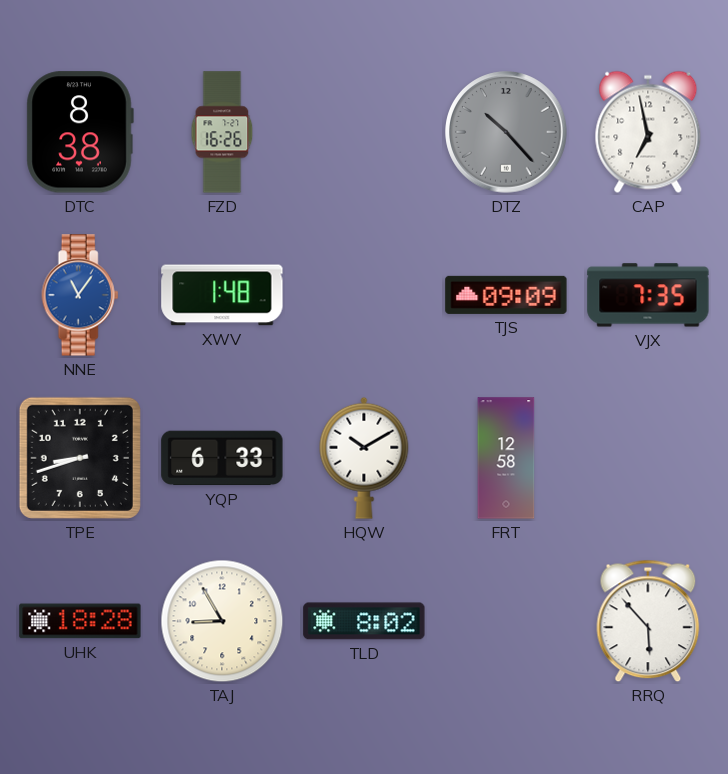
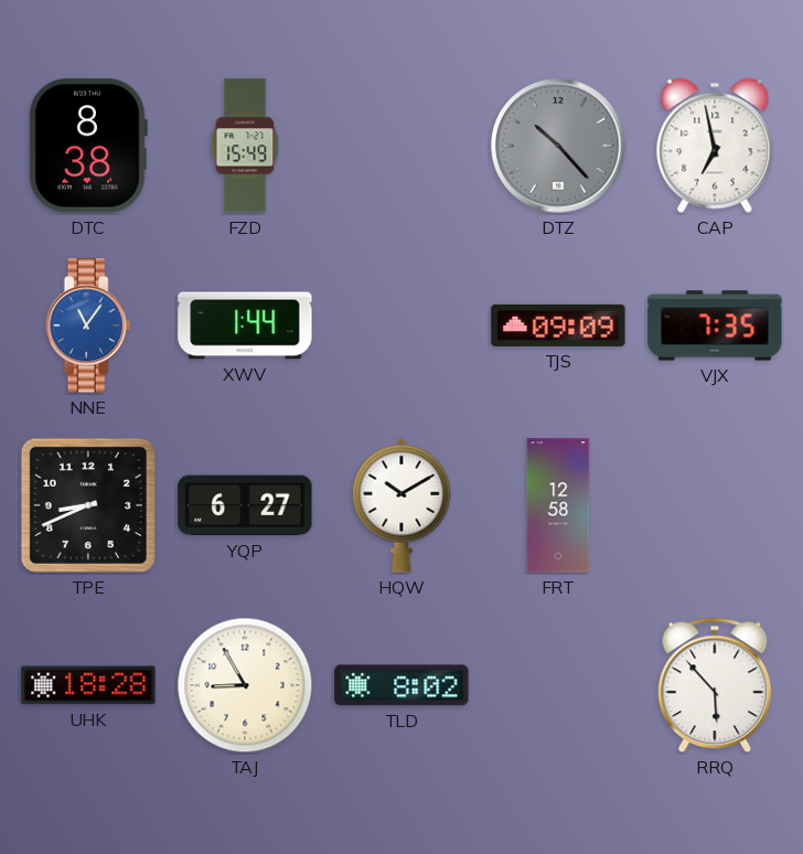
FZD: 16:26 -> 15:49 (245, 146)
XWV: 1:48 -> 1:44 (245, 325)
TPE: 8:42 -> 8:41 (88, 505)
YQP: 6:33 -> 6:27 (245, 505)
